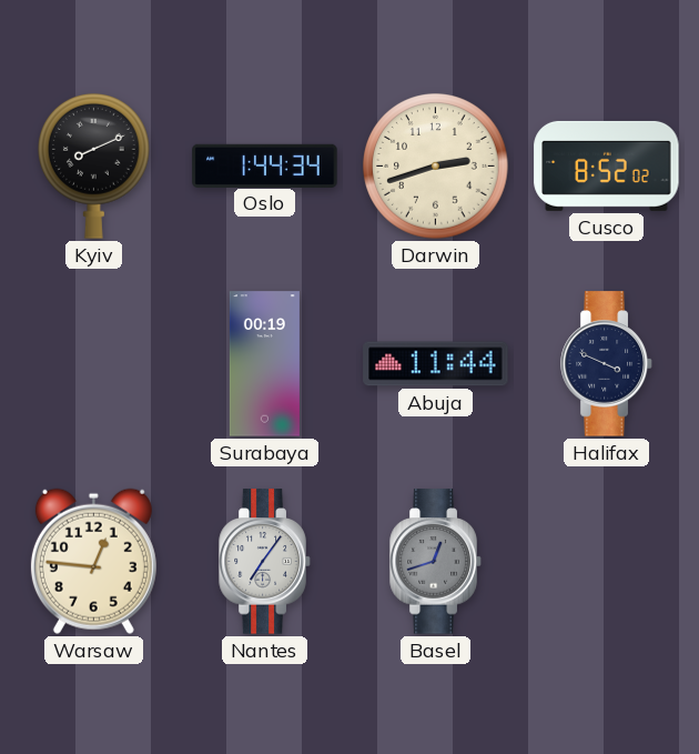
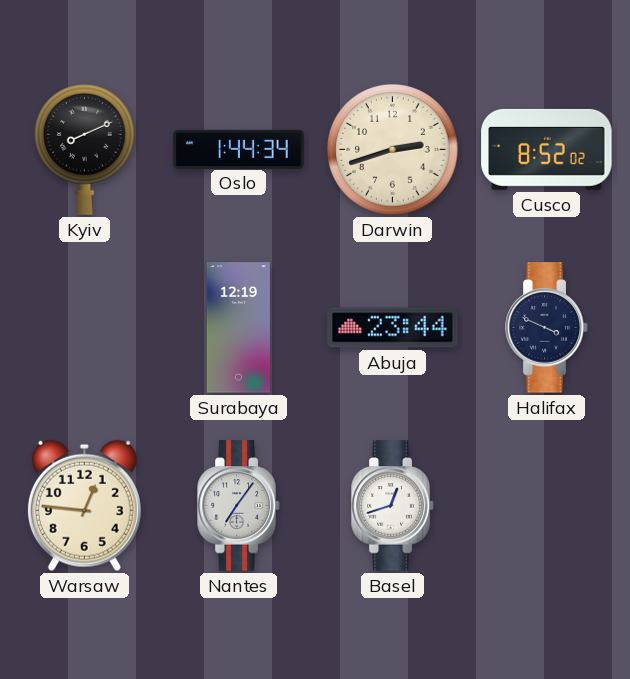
Surabaya: 00:19 -> 12:19 (238, 328)
Abuja: 11:44 -> 23:44 (393, 328)
Basel dial: grey -> white (393, 506)
